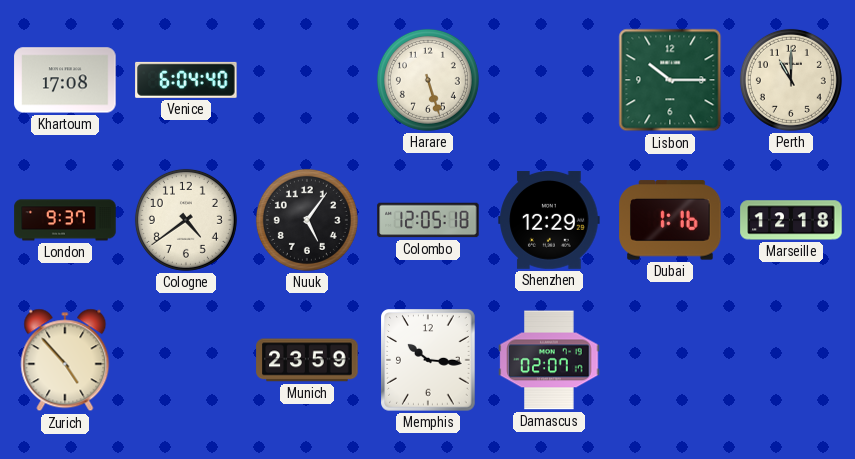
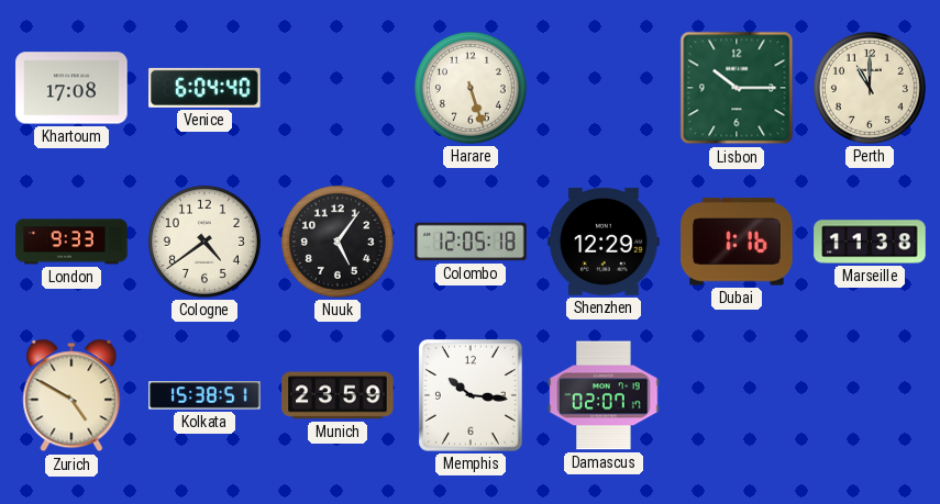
London: 9:37 -> 9:33 (71, 242)
Marseille: 12:18 -> 11:38 (870, 242)
Zurich: 4:53 -> 4:50 (71, 395)
Kolkata: none -> 15:38 (204, 395)
